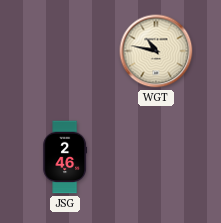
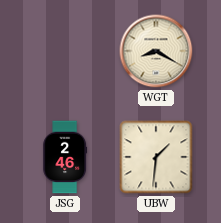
WGT: 10:47 -> 8:20 (156, 51)
UBW: none -> 1:31 (156, 157)
